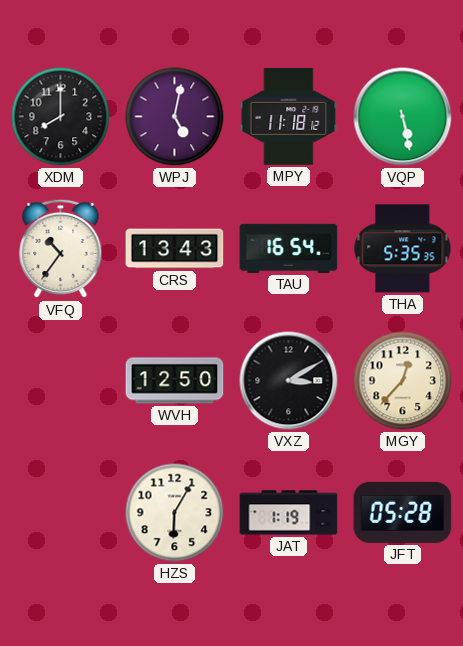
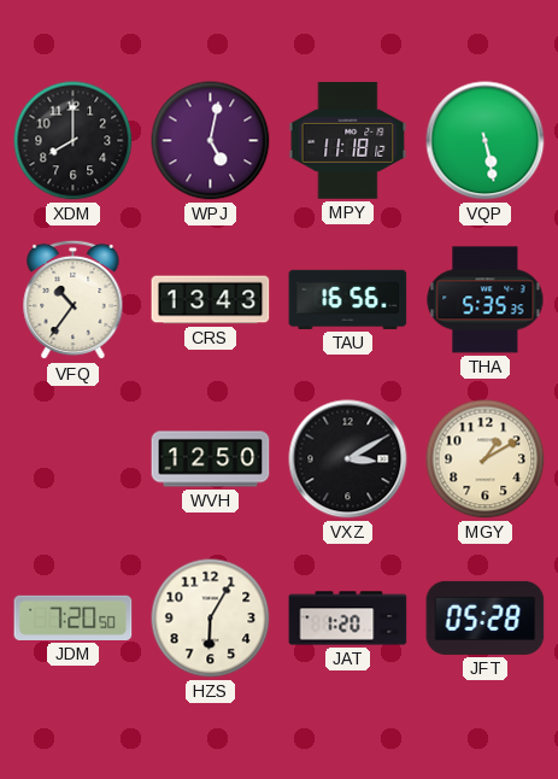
TAU: 16:54 -> 16:56 (348, 299)
MGY: 12:37 -> 1:10 (486, 459)
JDM: none -> 7:20 (74, 617)
JAT: 1:19 -> 1:20 (348, 619)
